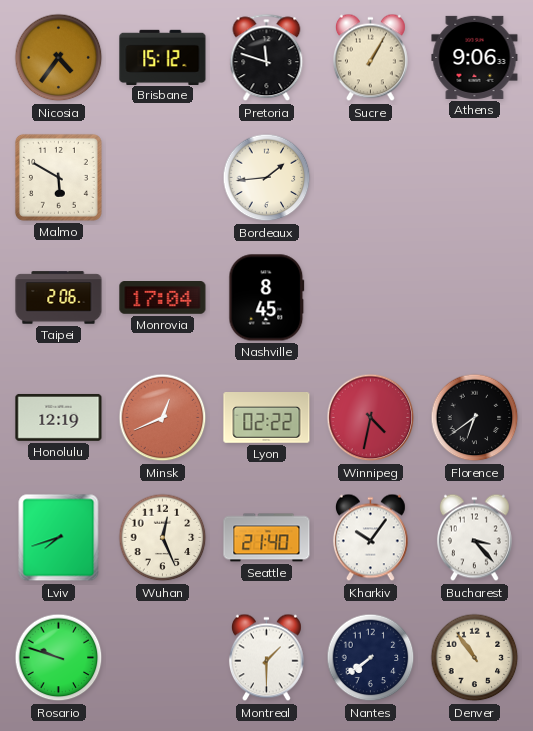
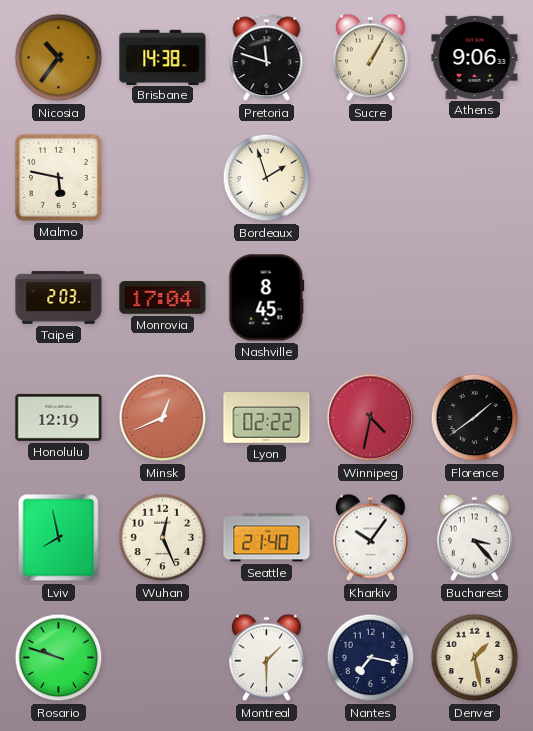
Nicosia: 4:36 -> 10:36 (59, 58)
Brisbane: 15:12 -> 14:38 (163, 57)
Malmo: 5:50 -> 5:47 (58, 177)
Bordeaux: 1:44 -> 1:57 (267, 178)
Taipei: 2:06 -> 2:03 (59, 298)
Florence: 6:39 -> 1:39 (475, 418)
Lviv: 7:42 -> 7:58 (59, 538)
Nantes: 7:39 -> 7:17 (371, 658)
Denver: 10:54 -> 1:28 (475, 658)
